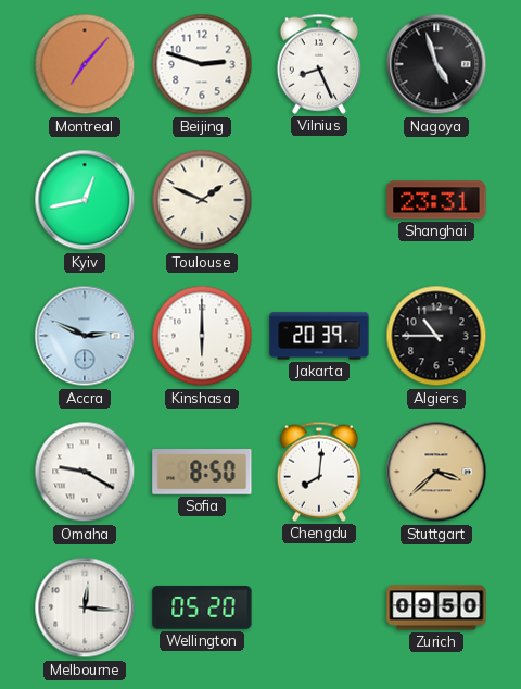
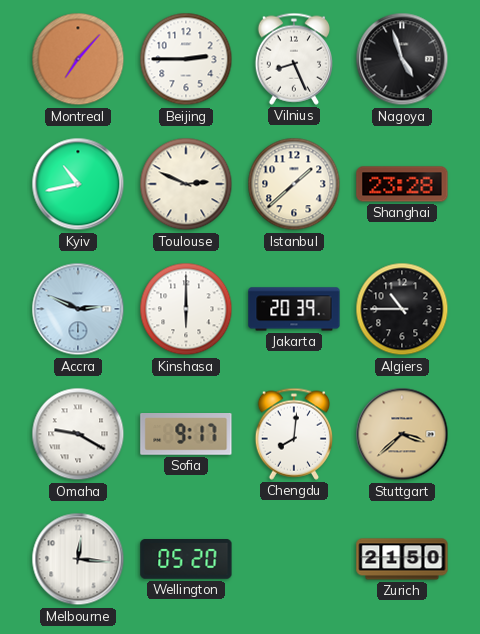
Beijing: 2:48 -> 2:45 (186, 59)
Kyiv: 12:43 -> 10:43 (78, 184)
Toulouse: 1:49 -> 2:49 (186, 184)
Istanbul: none -> 1:38 (294, 184)
Shanghai: 23:31 -> 23:28 (402, 184)
Sofia: 8:50 -> 9:17 (186, 435)
Zurich: 09:50 -> 21:50 (402, 559)
